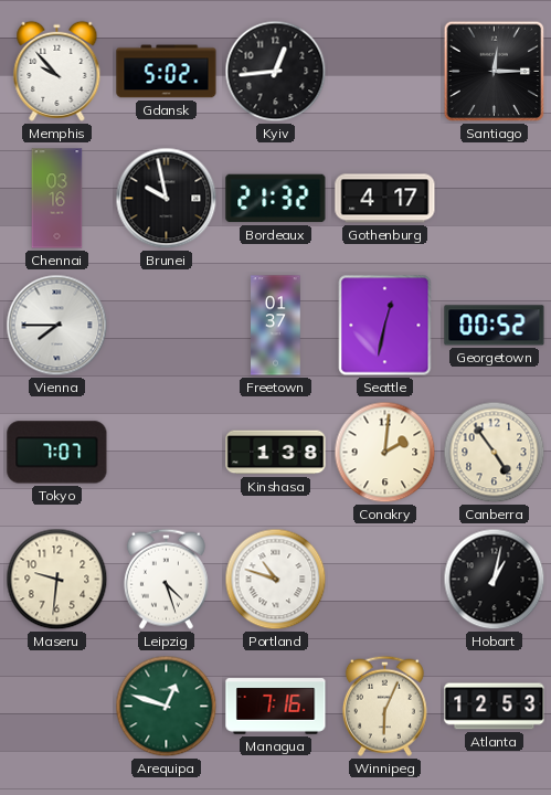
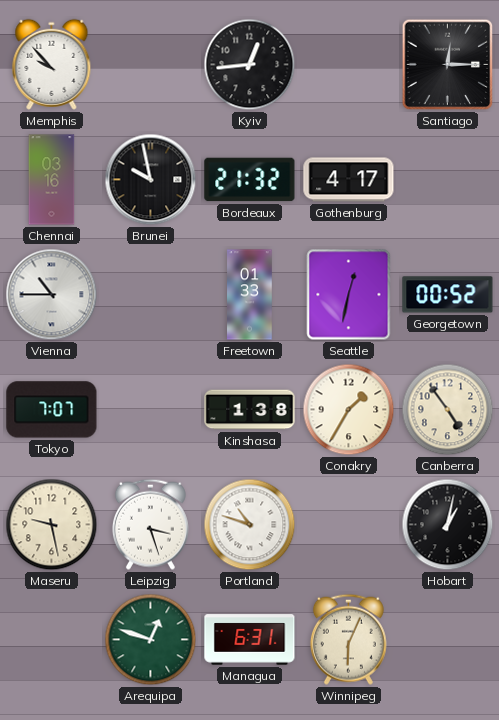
Gdansk: 5:02 -> none (167, 72)
Vienna: 7:45 -> 10:45 (52, 295)
Freetown: 01:37 -> 01:33 (250, 295)
Conakry: 2:01 -> 1:35 (349, 410)
Maseru: 9:31 -> 9:28 (52, 525)
Leipzig: 4:27 -> 3:27 (150, 524)
Managua: 7:16 -> 6:31 (250, 640)
Atlanta: 12:53 -> none (495, 707)
